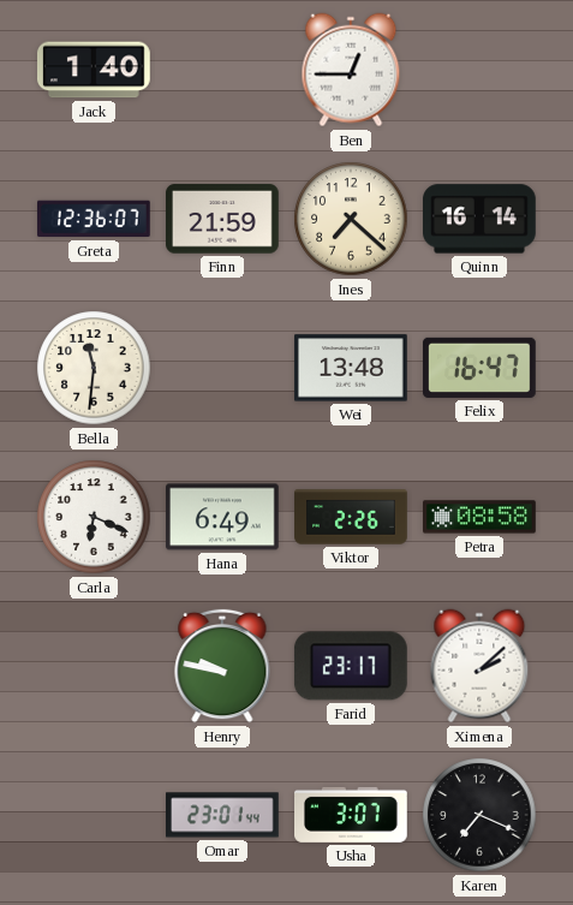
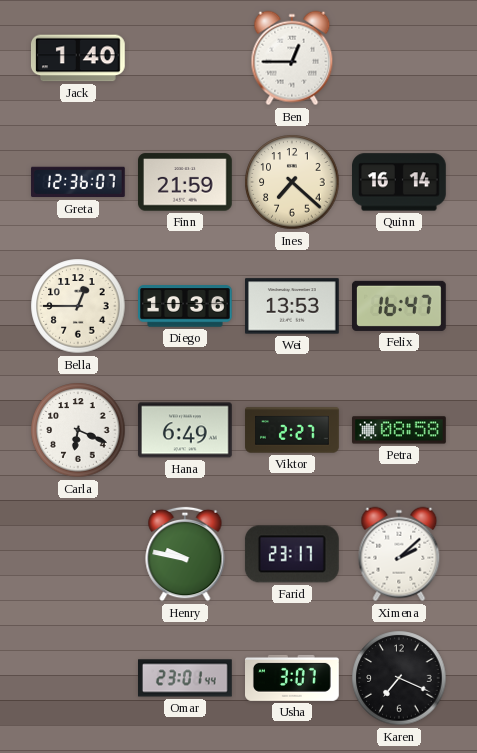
Bella: 11:31 -> 12:45 (78, 306)
Diego: none -> 10:36 (186, 306)
Wei: 13:48 -> 13:53 (293, 306)
Viktor: 2:26 -> 2:27 (292, 430)
